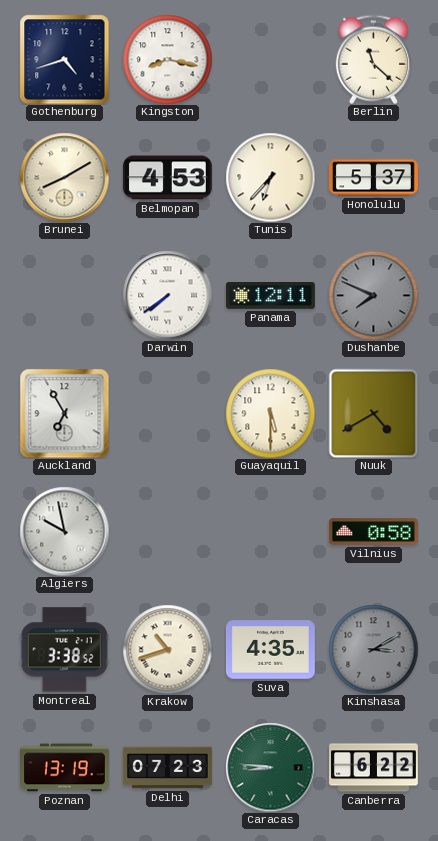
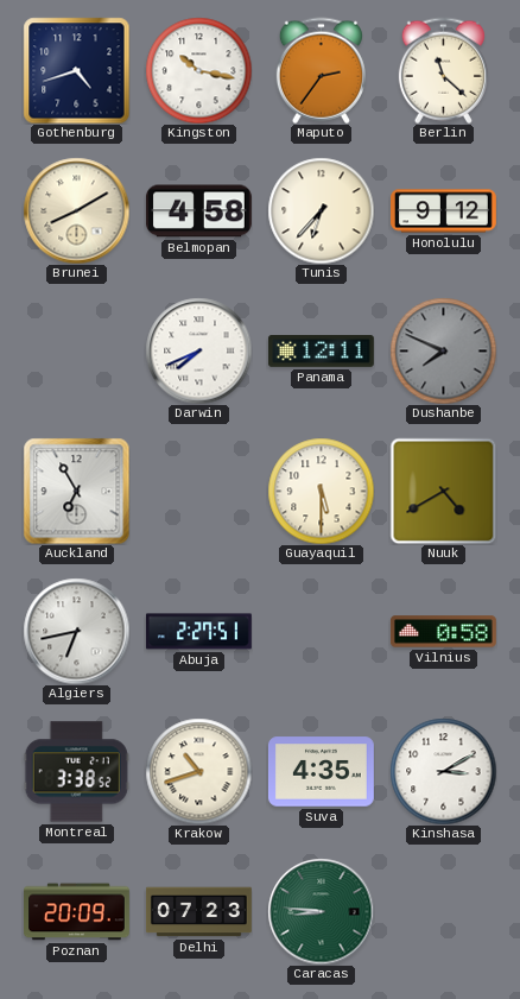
Kingston: 8:17 -> 10:17 (198, 70)
Maputo: none -> 2:36 (321, 70)
Belmopan: 4:53 -> 4:58 (198, 211)
Honolulu: 5:37 -> 9:12 (444, 211)
Darwin: 7:39 -> 7:41 (198, 350)
Algiers: 9:58 -> 6:43 (76, 631)
Abuja: none -> 2:27 (198, 632)
Kinshasa dial: grey -> white (443, 771)
Poznan: 13:19 -> 20:09 (77, 912)
Canberra: 6:22 -> none (374, 768)
